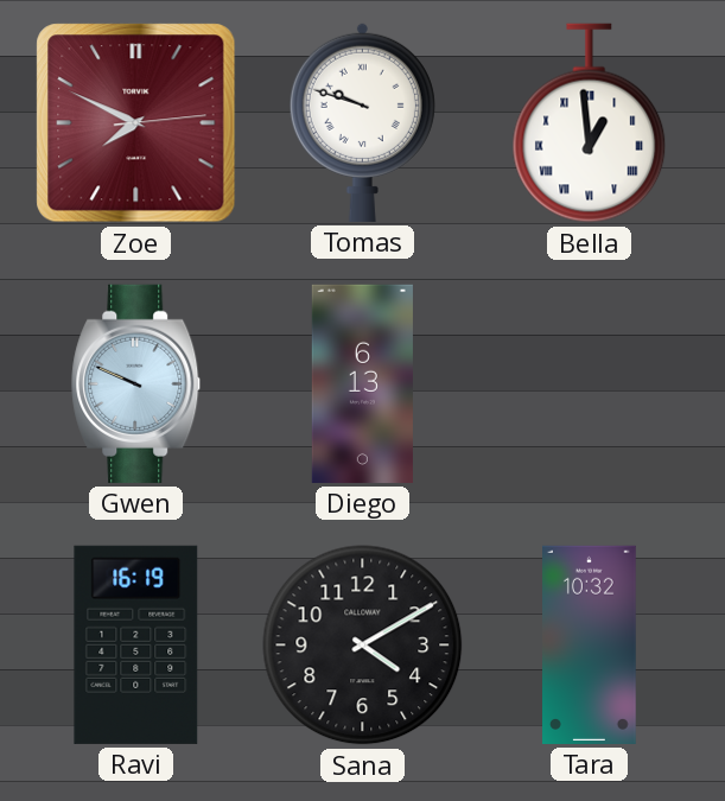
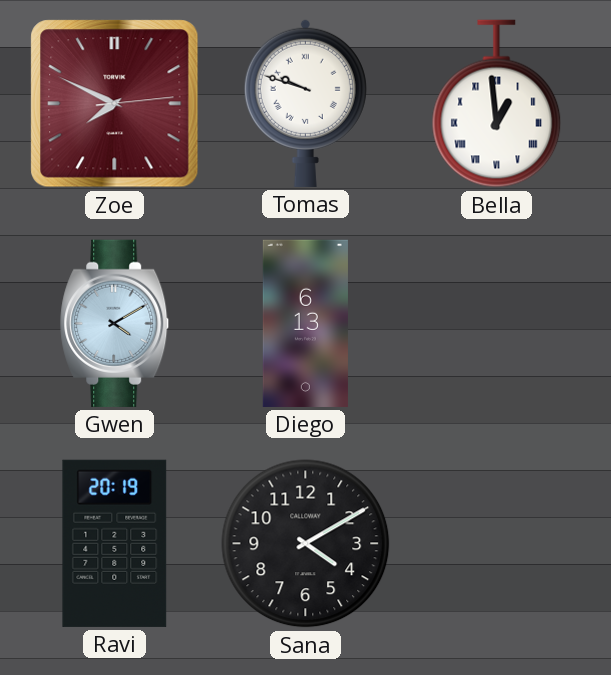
Gwen: 9:49 -> 4:10 (115, 323)
Ravi: 16:19 -> 20:19 (115, 543)
Tara: 10:32 -> none (590, 644)
